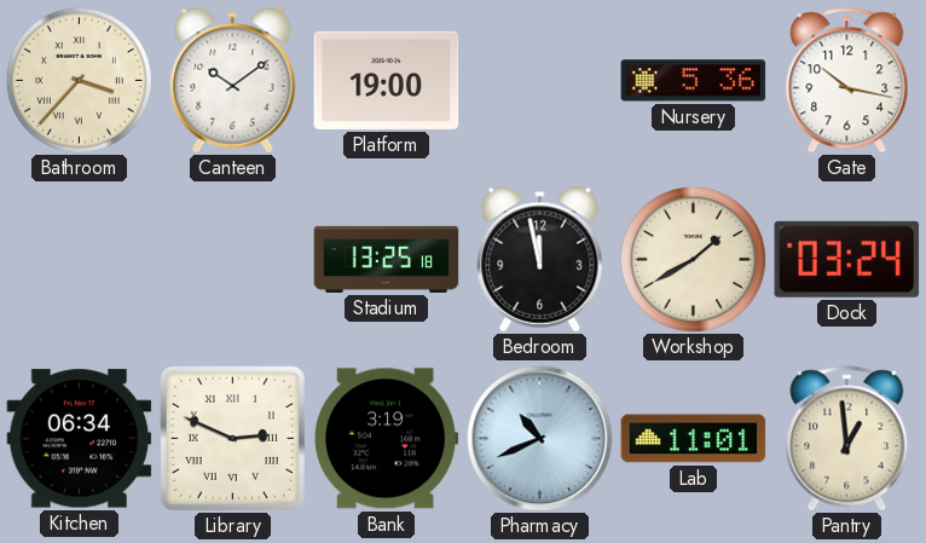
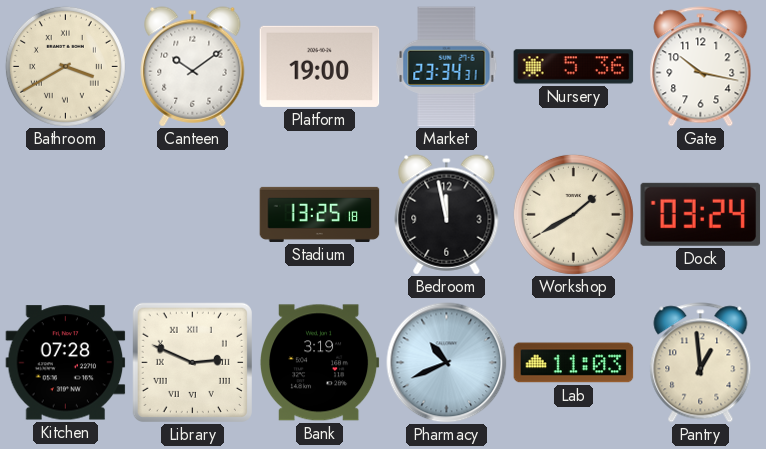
Bathroom: 3:37 -> 3:40 (65, 66)
Market: none -> 23:34 (447, 67)
Kitchen: 06:34 -> 07:28 (66, 363)
Lab: 11:01 -> 11:03 (574, 363)
